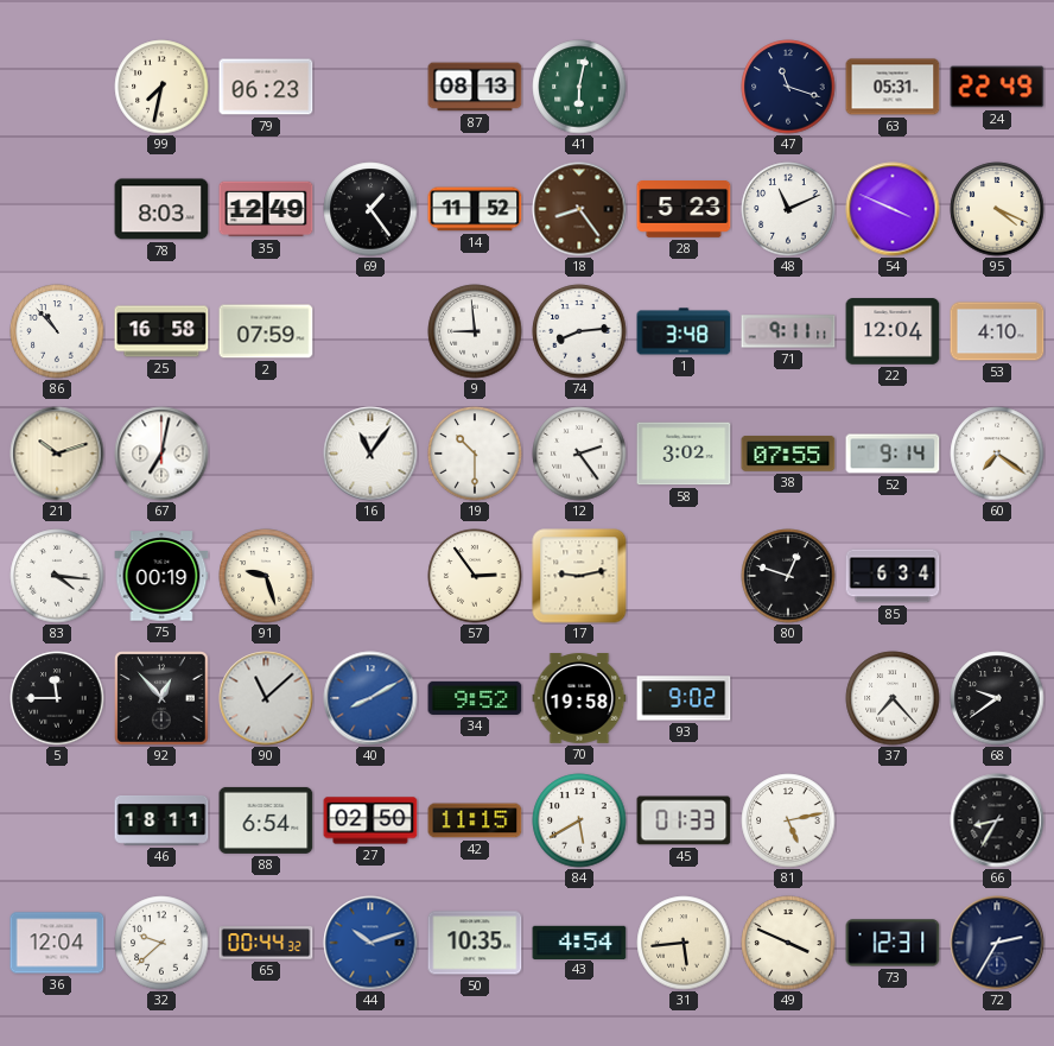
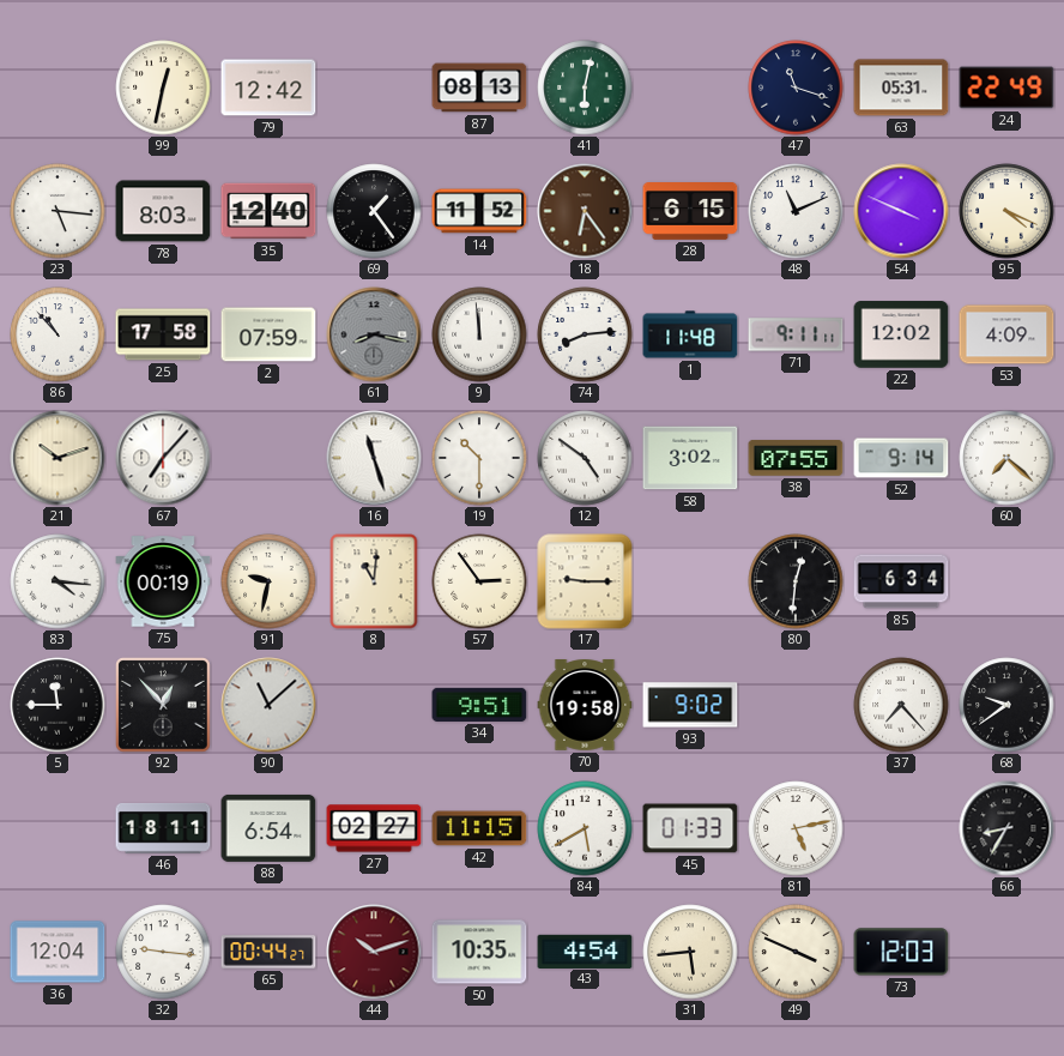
99: 7:32 -> 12:32 (163, 88)
79: 06:23 -> 12:42 (268, 88)
23: none -> 5:16 (58, 211)
35: 12:49 -> 12:40 (268, 211)
18: 8:24 -> 6:24 (585, 211)
28: 5:23 -> 6:15 (690, 212)
25: 16:58 -> 17:58 (163, 334)
61: none -> 8:17 (374, 334)
9: 8:59 -> 11:59 (479, 334)
1: 3:48 -> 11:48 (690, 334)
22: 12:04 -> 12:02 (901, 334)
53: 4:10 -> 4:09 (1006, 334)
67: 7:02 -> 7:07 (163, 458)
16: 11:06 -> 11:27 (374, 458)
12: 2:24 -> 4:51 (585, 458)
60: 7:21 -> 7:22 (1006, 458)
91: 9:27 -> 9:32 (268, 581)
8: none -> 11:01 (374, 581)
17: 9:13 -> 9:15 (585, 581)
80: 12:48 -> 12:31 (796, 581)
40: 8:10 -> none (370, 698)
34: 9:52 -> 9:51 (479, 705)
27: 02:50 -> 02:27 (374, 828)
32: 9:38 -> 9:16 (163, 952)
65: 00:44:32 -> 00:44:27 (268, 952)
44 dial: blue -> burgundy (374, 952)
73: 12:31 -> 12:03 (901, 952)
72: 2:35 -> none (997, 943)
